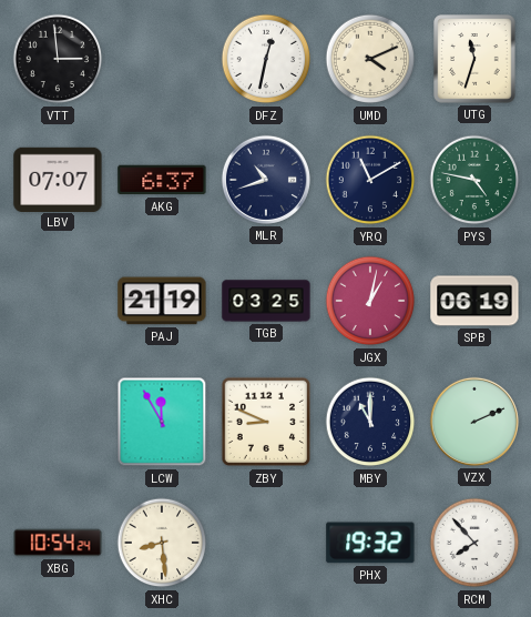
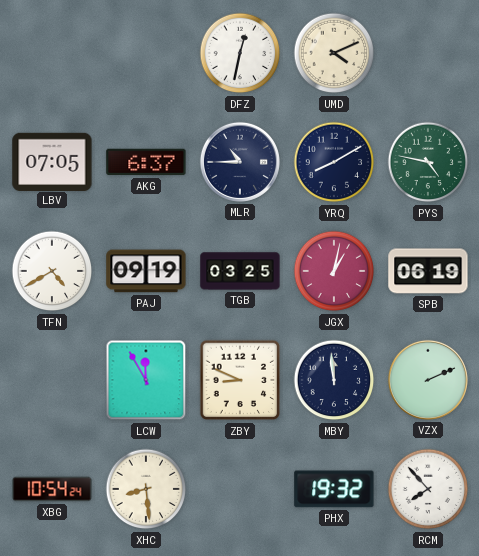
VTT: 2:59 -> none (58, 59)
UTG: 11:33 -> none (474, 59)
LBV: 07:07 -> 07:05 (52, 161)
MLR: 10:42 -> 10:45 (240, 162)
YRQ: 11:10 -> 8:10 (334, 162)
TFN: none -> 4:40 (52, 271)
PAJ: 21:19 -> 09:19 (146, 271)
MBY: 11:00 -> 11:59 (334, 380)
